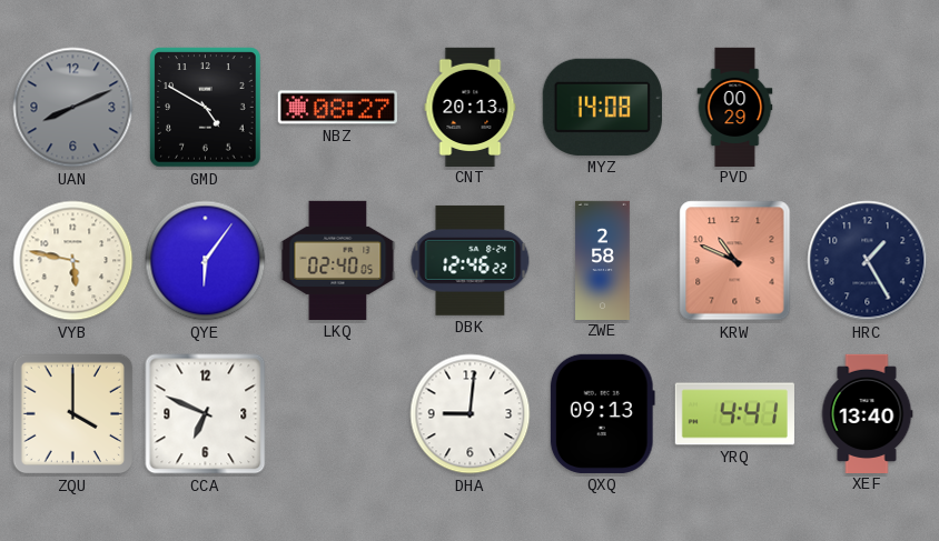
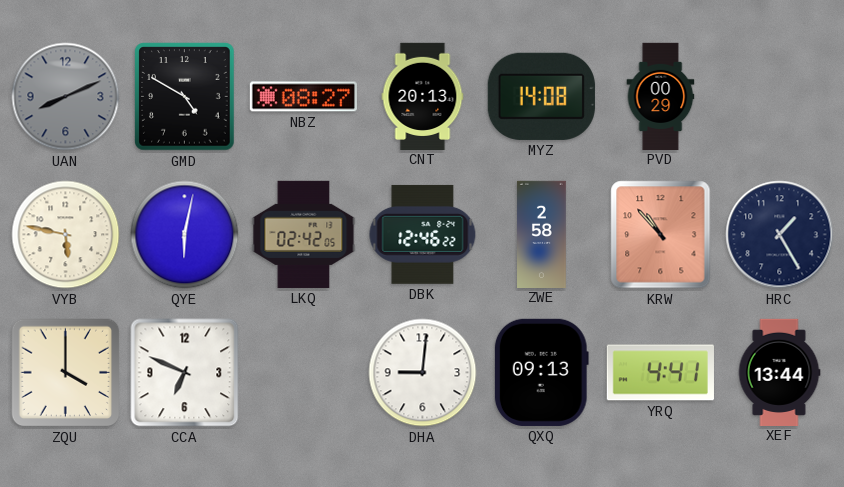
QYE: 6:06 -> 6:02 (185, 235)
LKQ: 02:40 -> 02:42 (304, 234)
KRW: 10:49 -> 10:53 (661, 235)
XEF: 13:40 -> 13:44 (779, 372)
